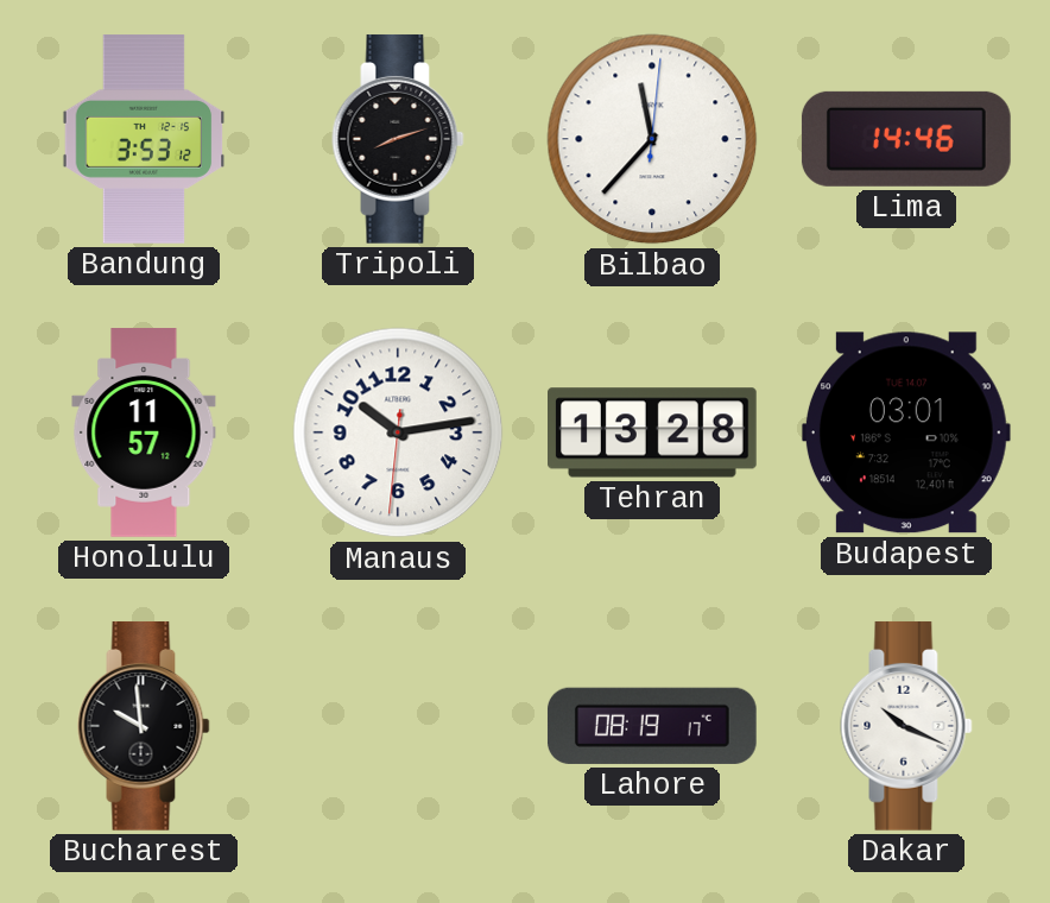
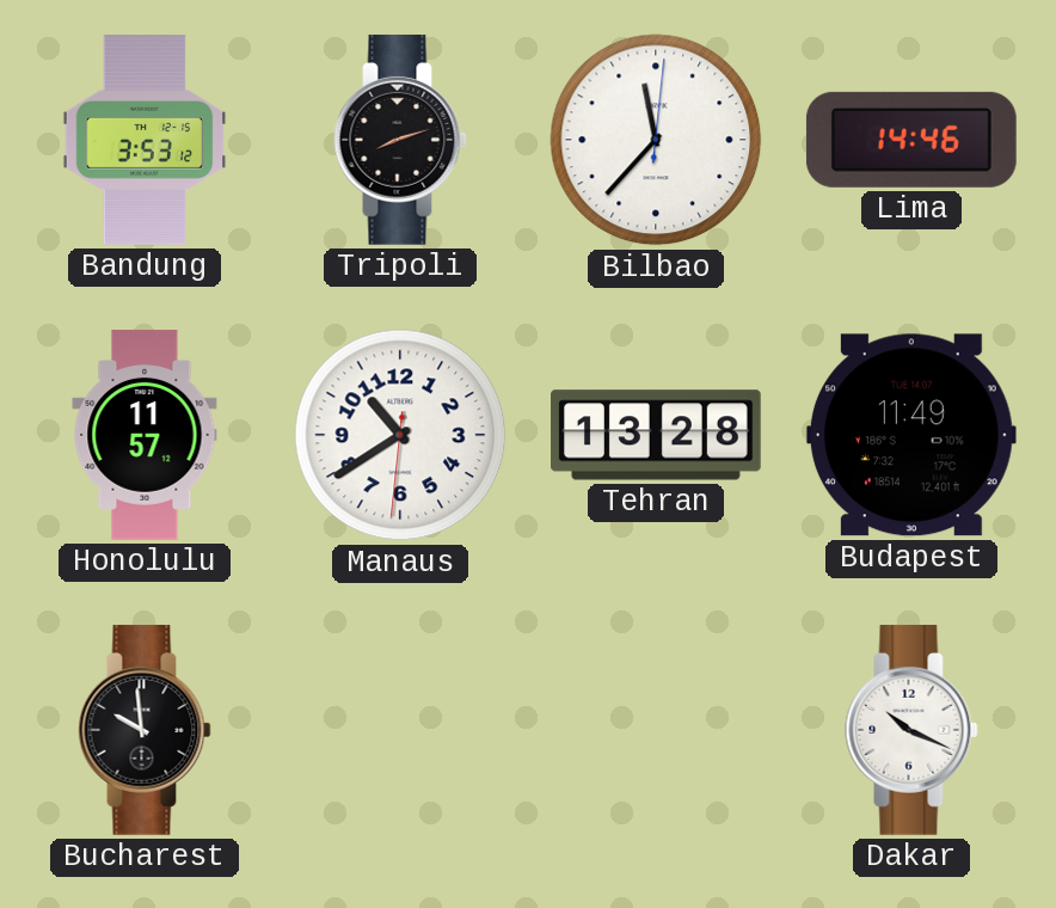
Manaus: 10:13 -> 10:39 (400, 435)
Budapest: 03:01 -> 11:49 (911, 435)
Lahore: 08:19 -> none (652, 726)
